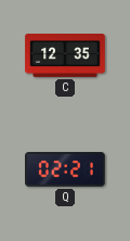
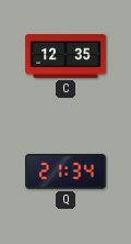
Q: 02:21 -> 21:34 (67, 171)
